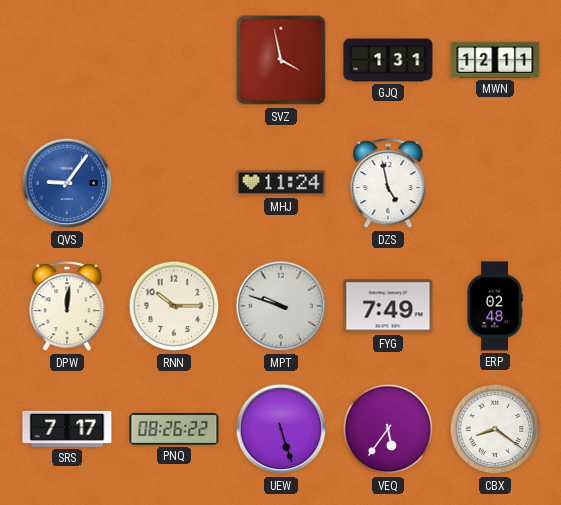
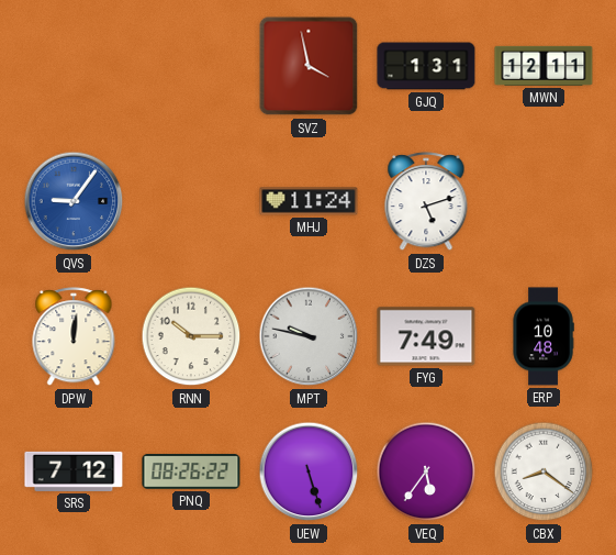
DZS: 4:58 -> 5:12 (426, 202)
MPT: 9:48 -> 9:47 (309, 336)
ERP: 02:48 -> 10:48 (544, 336)
SRS: 7:17 -> 7:12 (74, 471)
